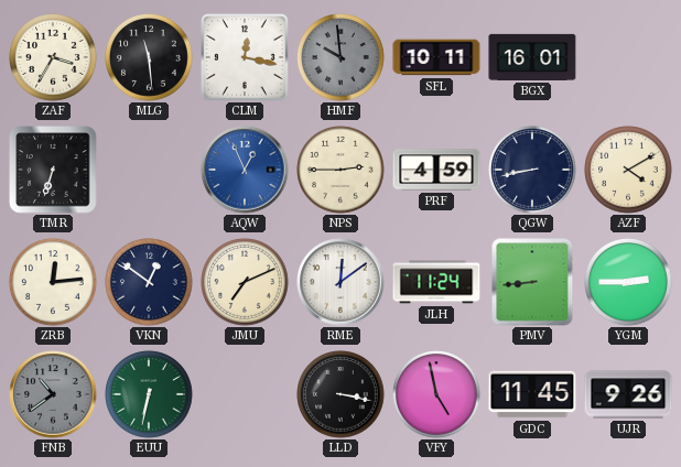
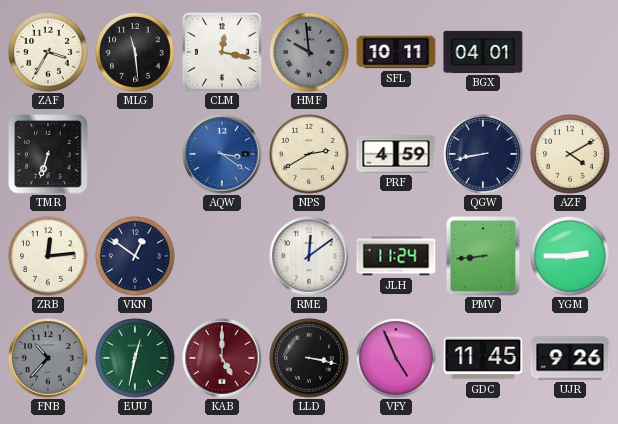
BGX: 16:01 -> 04:01 (483, 52)
AQW: 12:56 -> 3:21 (222, 154)
NPS: 2:45 -> 2:40 (309, 154)
JMU: 7:11 -> none (245, 282)
FNB: 10:39 -> 10:37 (48, 358)
EUU: 6:32 -> 12:32 (135, 358)
KAB: none -> 5:00 (222, 358)
VFY: 4:58 -> 4:56 (396, 358)
